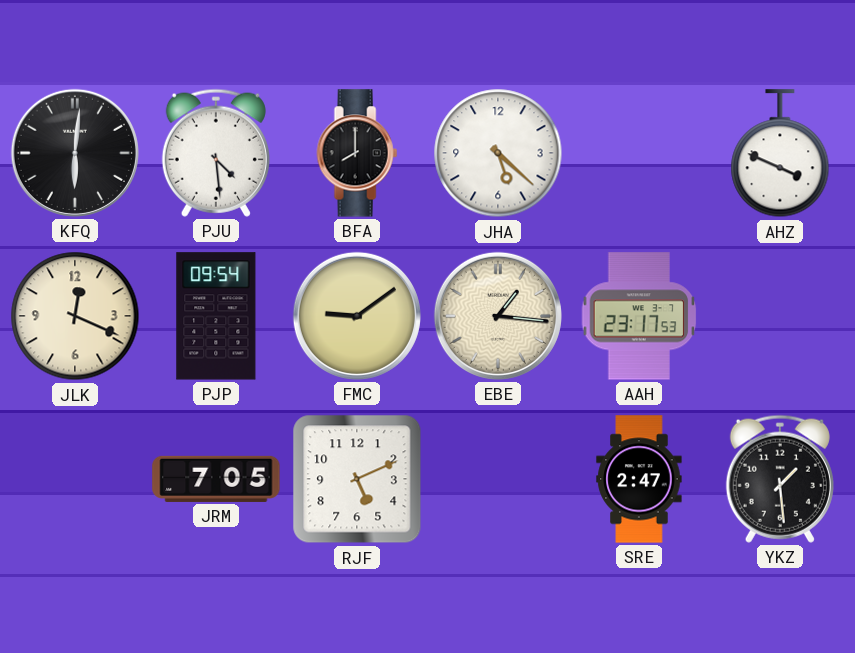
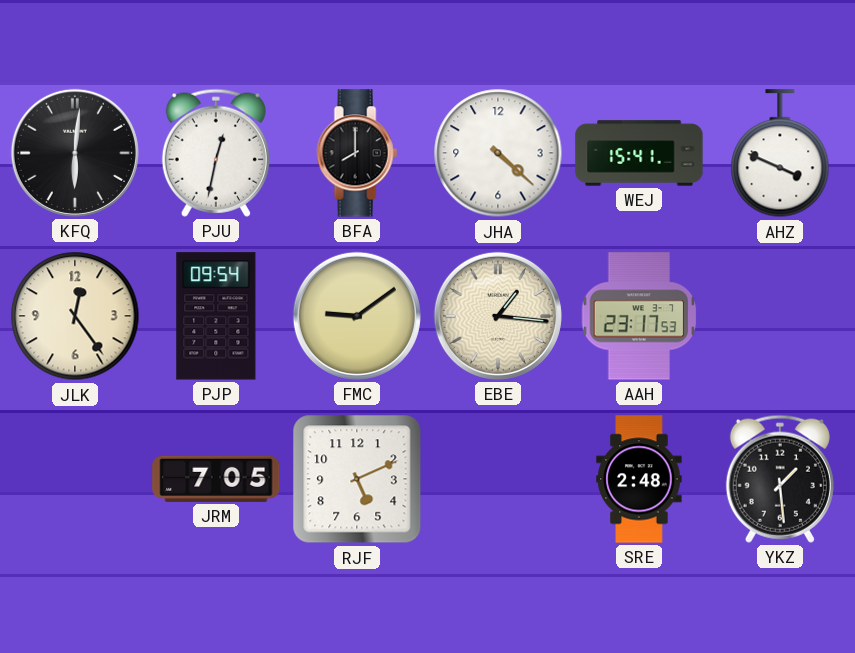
PJU: 4:29 -> 12:32 (216, 153)
JHA: 5:22 -> 4:22 (498, 153)
WEJ: none -> 15:41 (639, 153)
JLK: 12:19 -> 12:24 (75, 316)
SRE: 2:47 -> 2:48 (639, 479)
